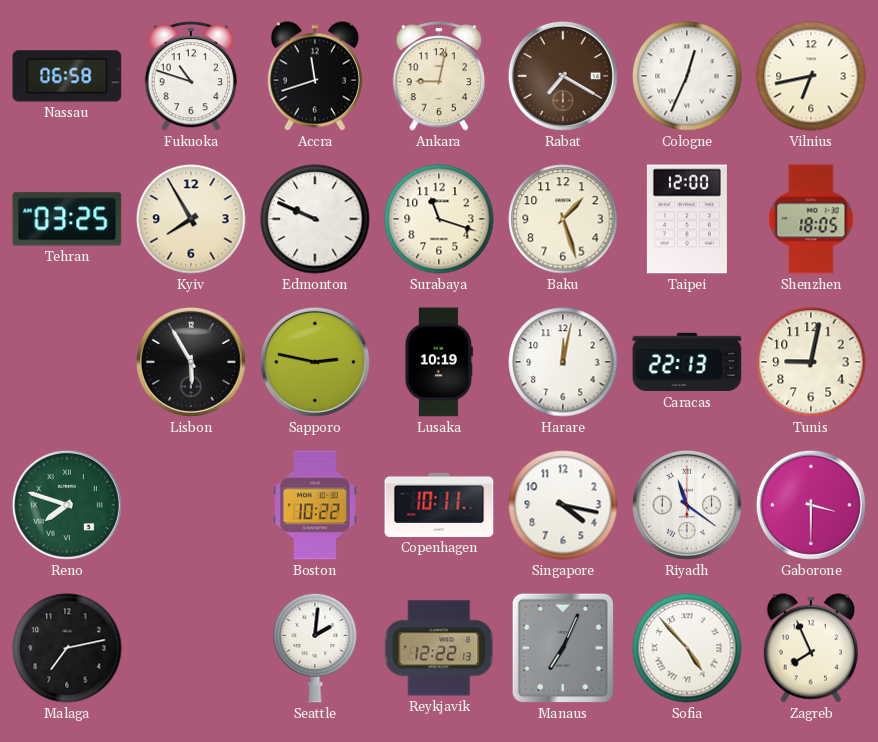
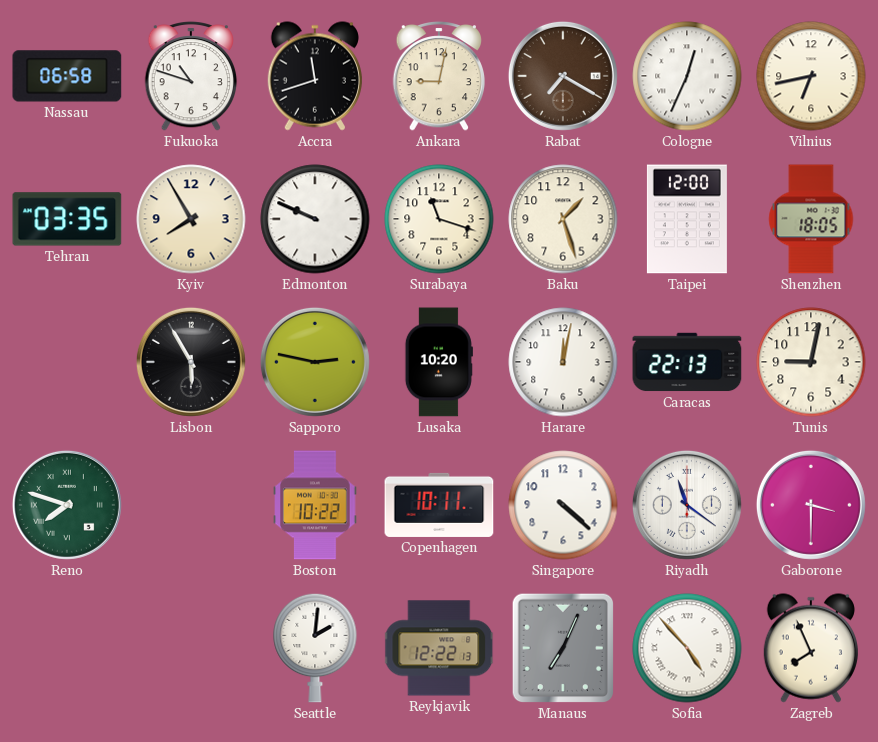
Tehran: 03:25 -> 03:35 (67, 219)
Lusaka: 10:19 -> 10:20 (439, 362)
Singapore: 4:17 -> 4:22 (563, 505)
Malaga: 7:13 -> none (67, 648)
